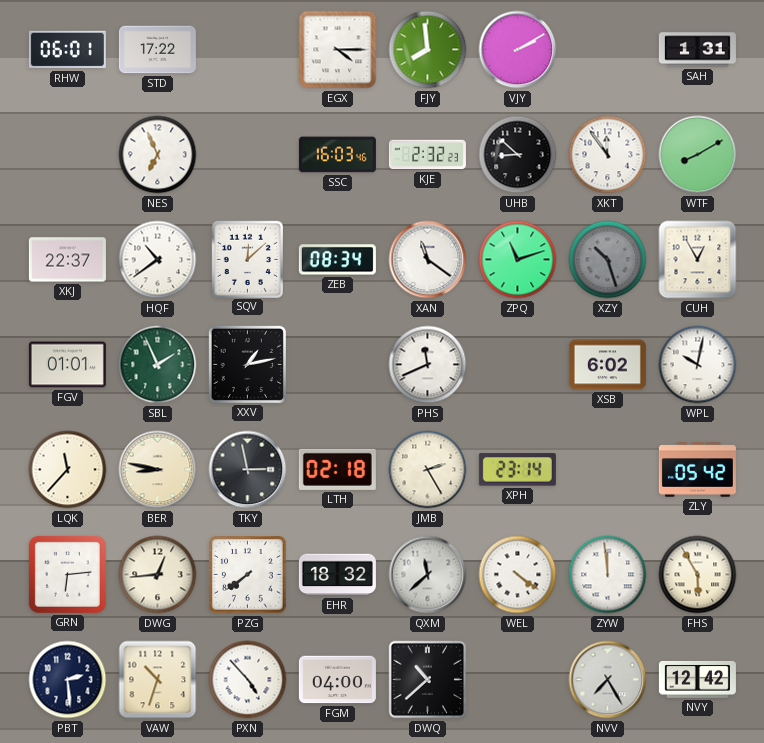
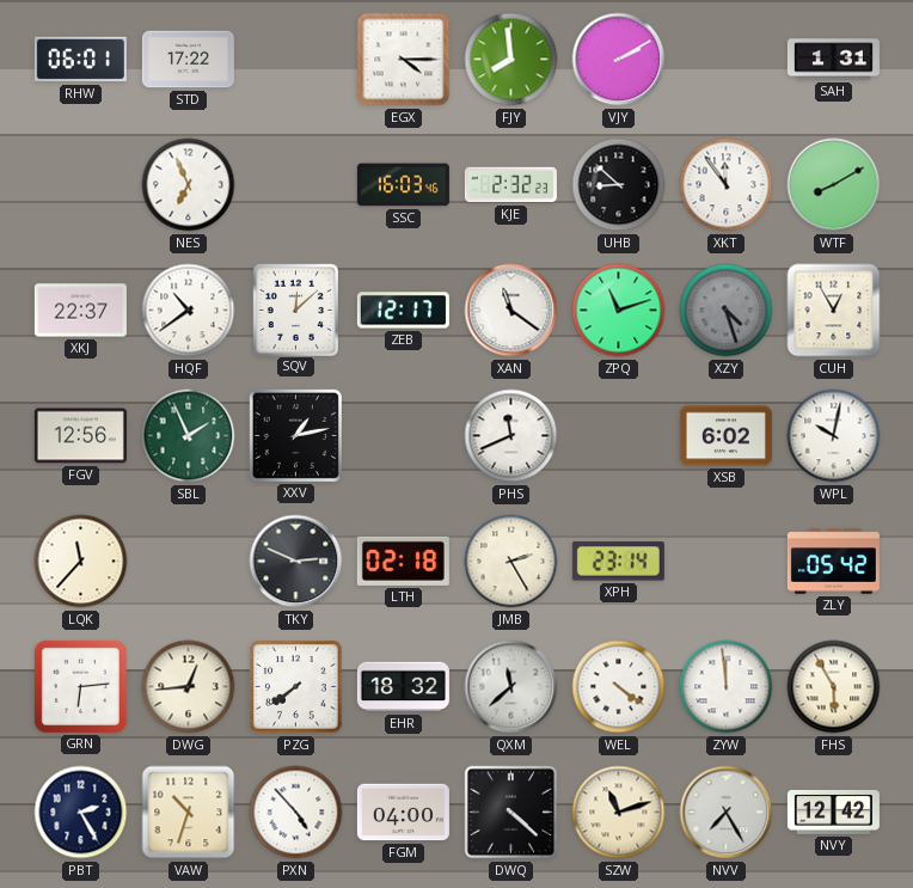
ZEB: 08:34 -> 12:17 (403, 311)
XZY: 10:27 -> 4:27 (727, 311)
FGV: 01:01 -> 12:56 (80, 436)
BER: 8:47 -> none (158, 470)
TKY: 2:58 -> 2:49 (296, 562)
PBT: 2:29 -> 2:25 (81, 813)
DWQ: 10:38 -> 4:22 (511, 813)
SZW: none -> 11:12 (619, 813)
